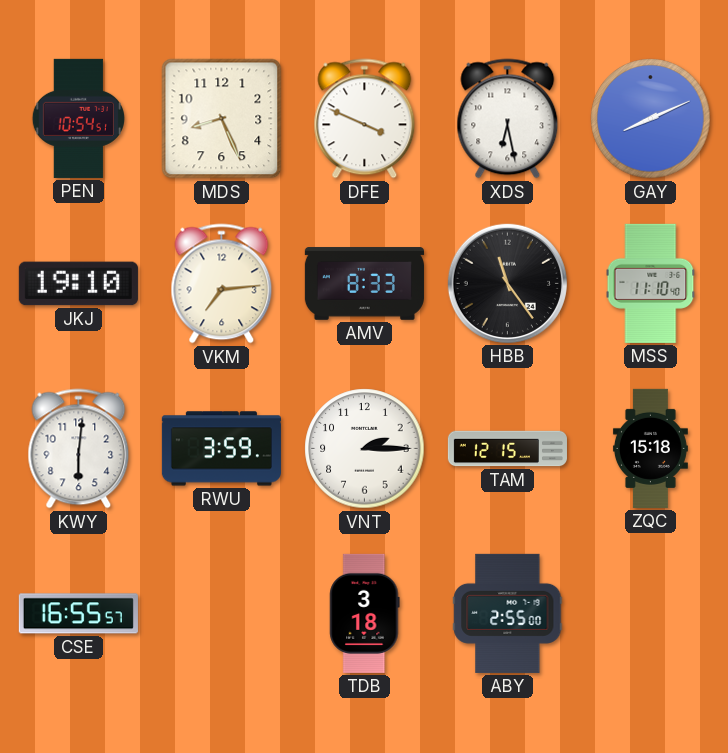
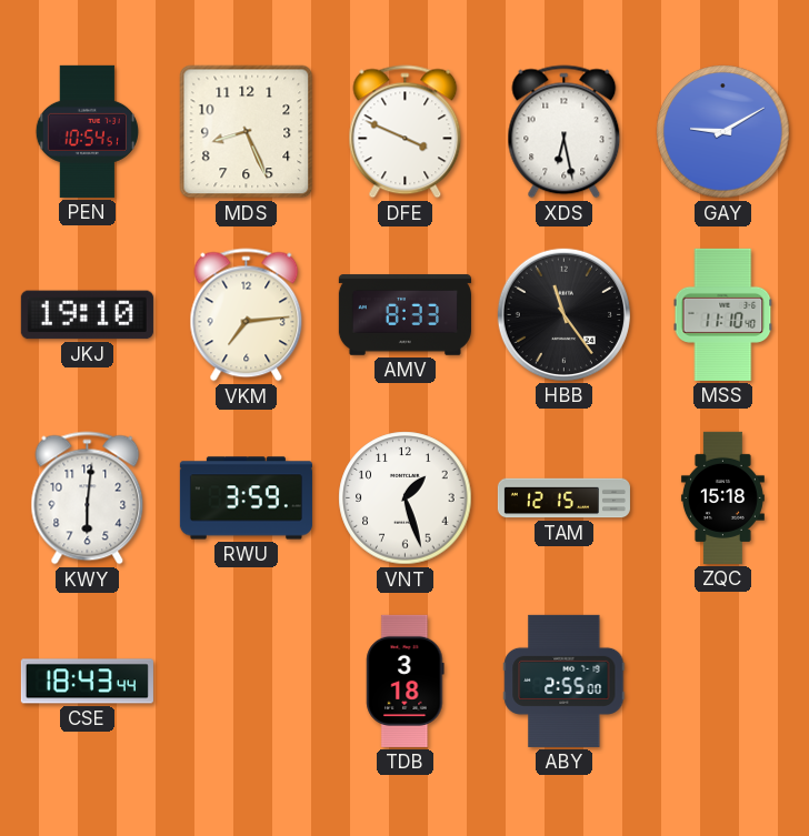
GAY: 8:11 -> 9:10 (723, 132)
VNT: 2:15 -> 1:27 (406, 498)
CSE: 16:55 -> 18:43 (87, 682)
